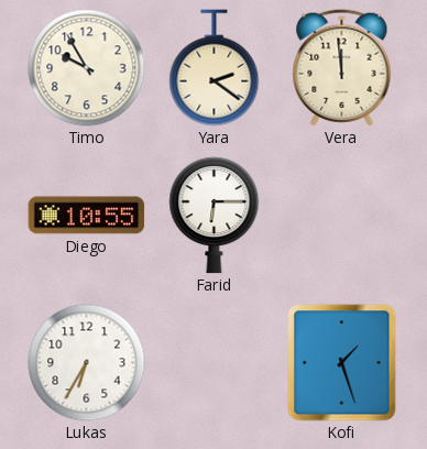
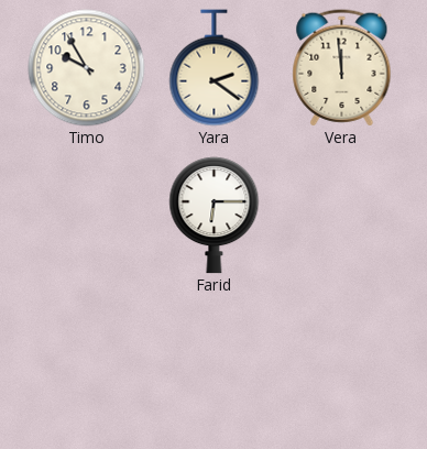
Diego: 10:55 -> none (87, 216)
Lukas: 6:35 -> none (87, 363)
Kofi: 1:27 -> none (342, 363)
